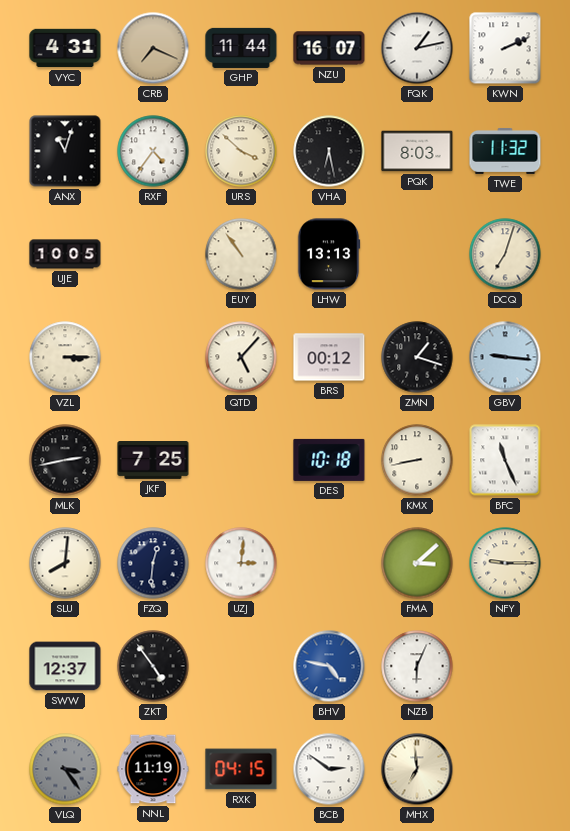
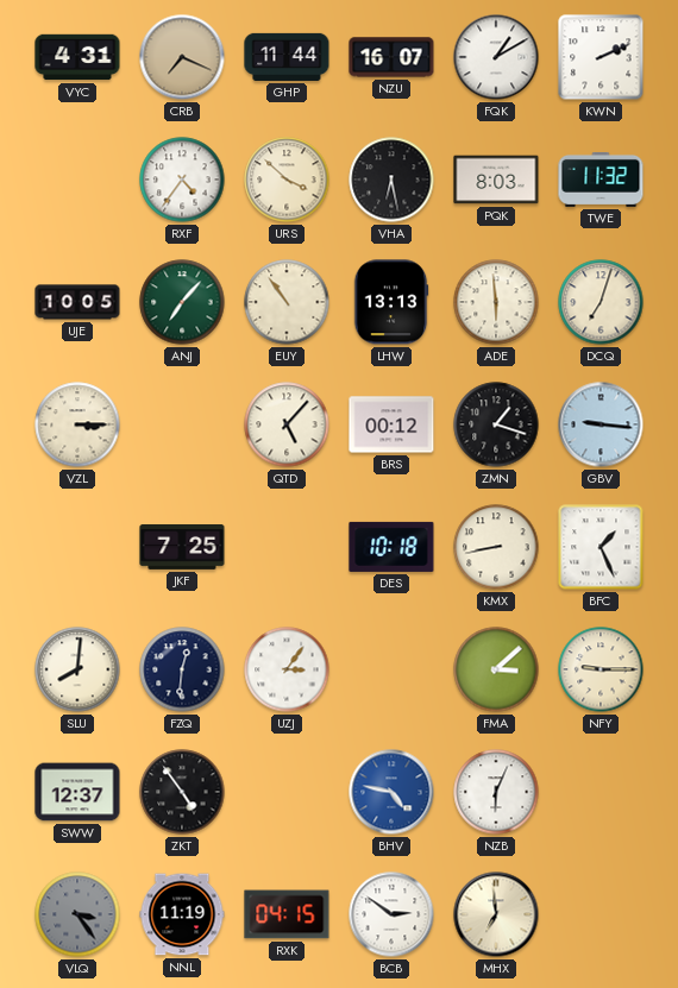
FQK: 1:13 -> 1:10 (496, 57)
ANX: 11:03 -> none (65, 151)
ANJ: none -> 7:07 (182, 302)
ADE: none -> 5:59 (496, 302)
MLK: 2:43 -> none (65, 460)
BFC: 11:26 -> 1:26 (601, 547)
UZJ: 3:01 -> 3:06 (287, 669)
